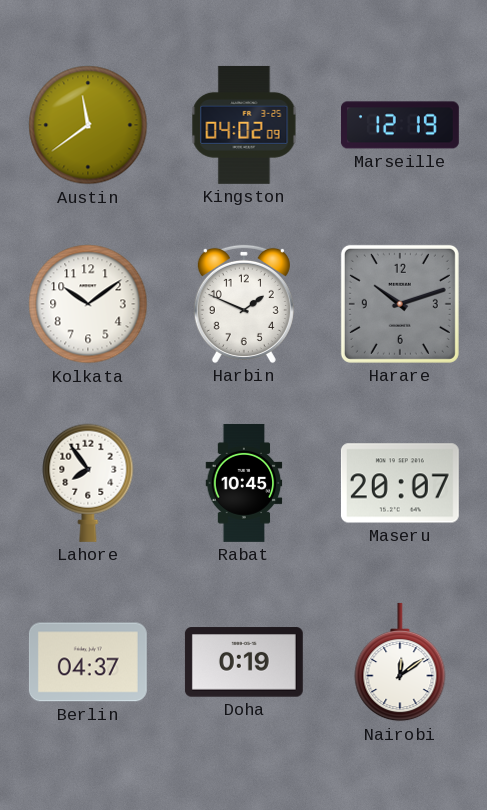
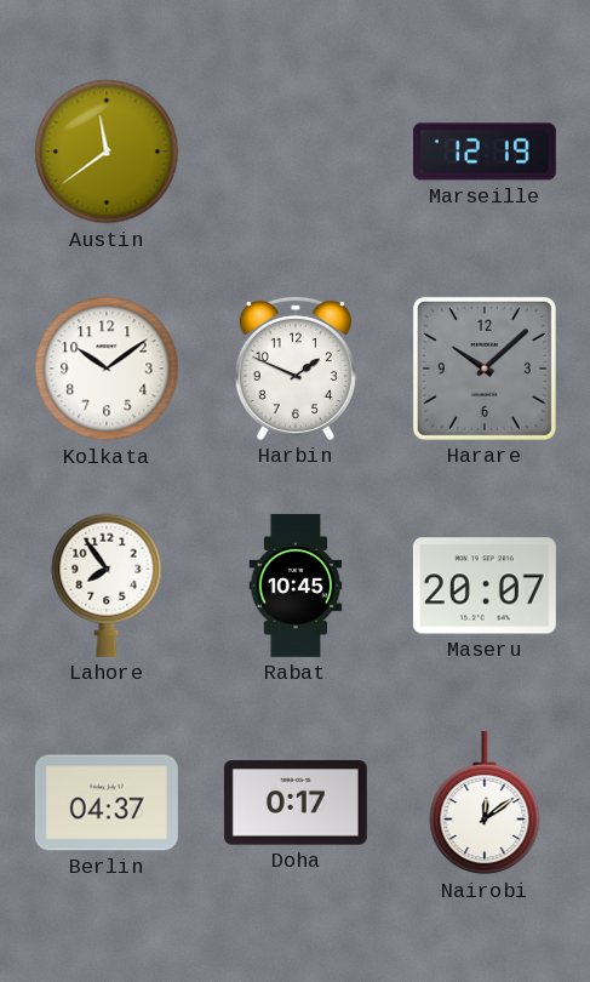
Kingston: 04:02 -> none (244, 125)
Harare: 10:12 -> 10:08 (485, 369)
Doha: 0:19 -> 0:17 (296, 803)
